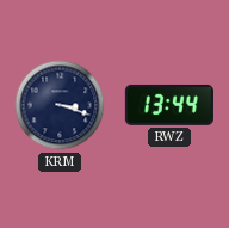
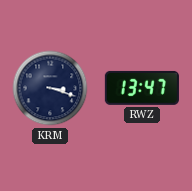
RWZ: 13:44 -> 13:47 (142, 88)
